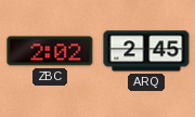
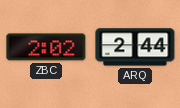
ARQ: 2:45 -> 2:44 (135, 47)
